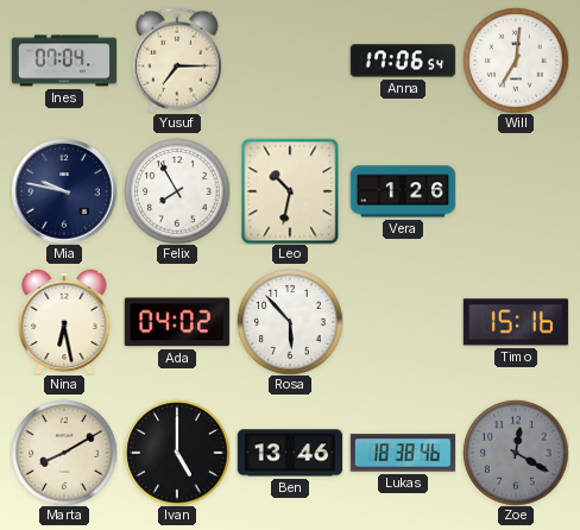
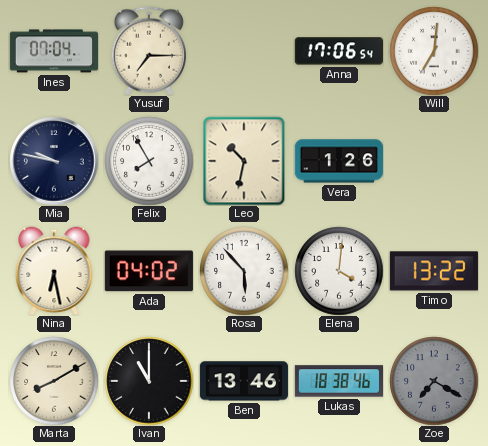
Elena: none -> 4:01 (339, 271)
Timo: 15:16 -> 13:22 (434, 271)
Ivan: 5:00 -> 11:00 (149, 381)
Zoe: 12:20 -> 7:20 (434, 381)
